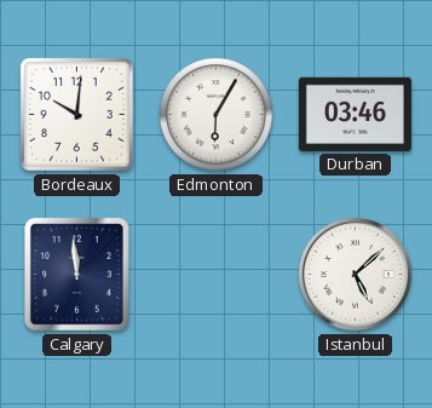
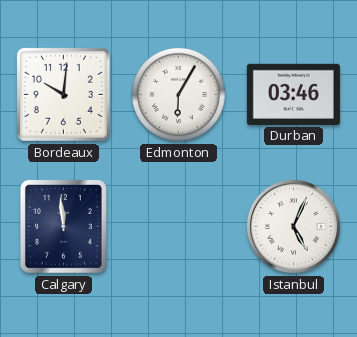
Istanbul: 5:08 -> 5:04 (293, 226)
